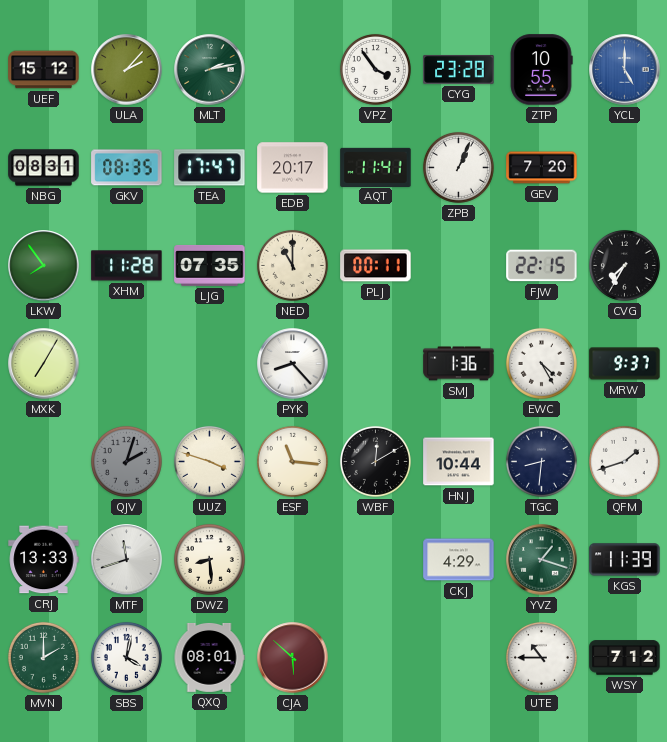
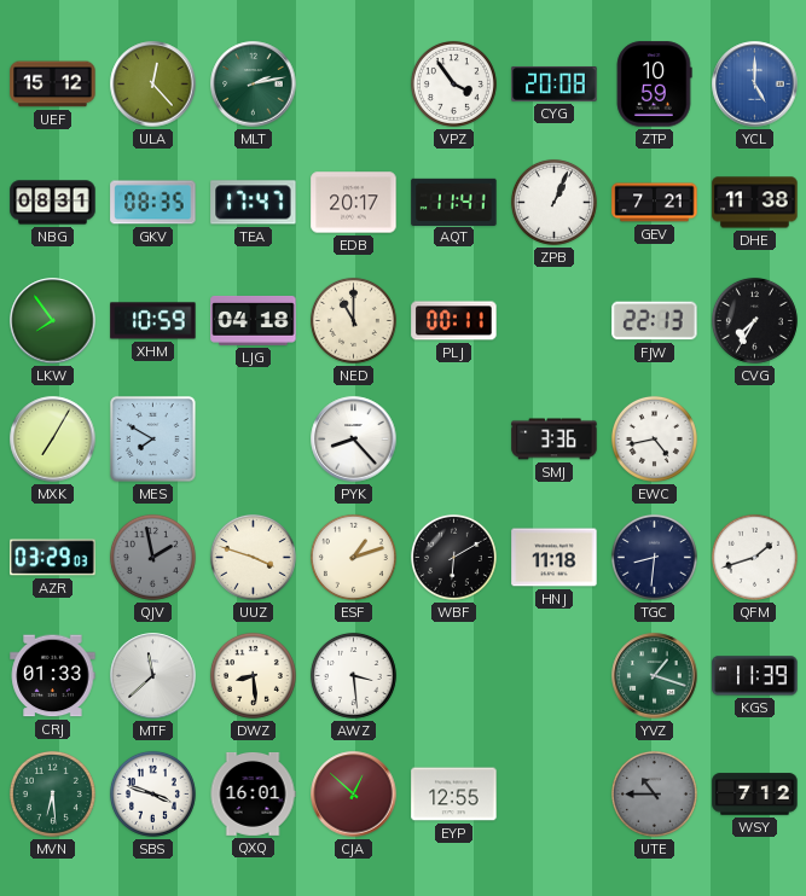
ULA: 2:07 -> 12:23 (153, 85)
CYG: 23:28 -> 20:08 (555, 83)
ZTP: 10:55 -> 10:59 (654, 85)
GEV: 7:20 -> 7:21 (655, 203)
DHE: none -> 11:38 (755, 203)
XHM: 11:28 -> 10:59 (153, 321)
LJG: 07:35 -> 04:18 (254, 321)
FJW: 22:15 -> 22:13 (655, 321)
MES: none -> 7:50 (153, 440)
SMJ: 1:36 -> 3:36 (555, 440)
EWC: 4:25 -> 4:43 (654, 438)
MRW: 9:37 -> none (625, 364)
AZR: none -> 03:29 (53, 558)
QJV: 2:03 -> 1:58 (152, 557)
ESF: 11:16 -> 1:12 (353, 557)
WBF: 12:10 -> 6:10 (453, 557)
HNJ: 10:44 -> 11:18 (555, 558)
CRJ: 13:33 -> 01:33 (53, 676)
MTF: 11:42 -> 11:38 (153, 676)
AWZ: none -> 3:29 (353, 675)
CKJ: 4:29 -> none (459, 560)
MVN: 2:00 -> 6:29 (52, 793)
SBS: 4:02 -> 3:48 (152, 793)
QXQ: 08:01 -> 16:01 (253, 793)
CJA: 5:52 -> 12:52 (354, 795)
EYP: none -> 12:55 (454, 795)
UTE dial: white -> grey (654, 793)
